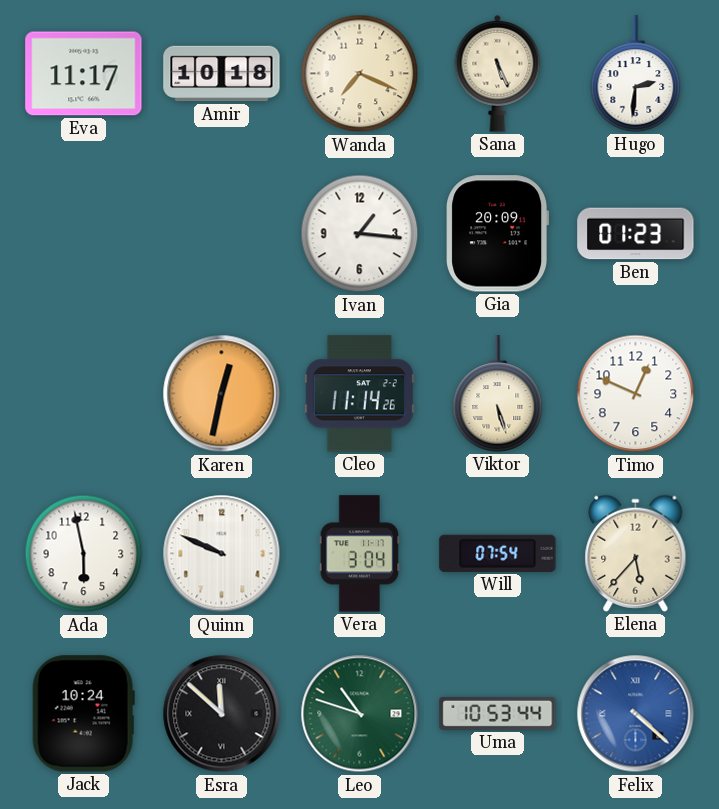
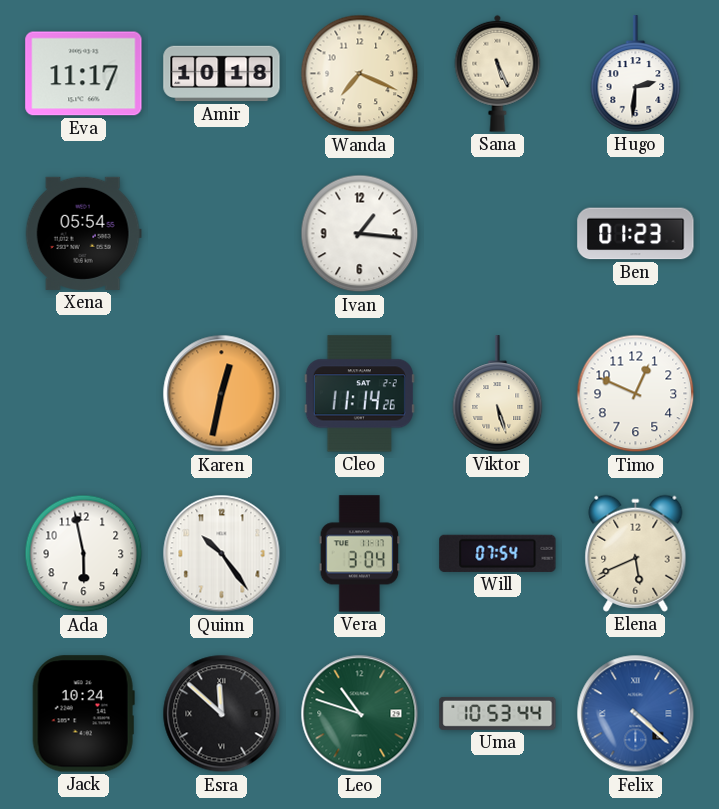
Xena: none -> 05:54 (83, 233)
Gia: 20:09 -> none (498, 234)
Quinn: 9:49 -> 10:24 (222, 554)
Elena: 5:37 -> 5:41 (636, 553)
